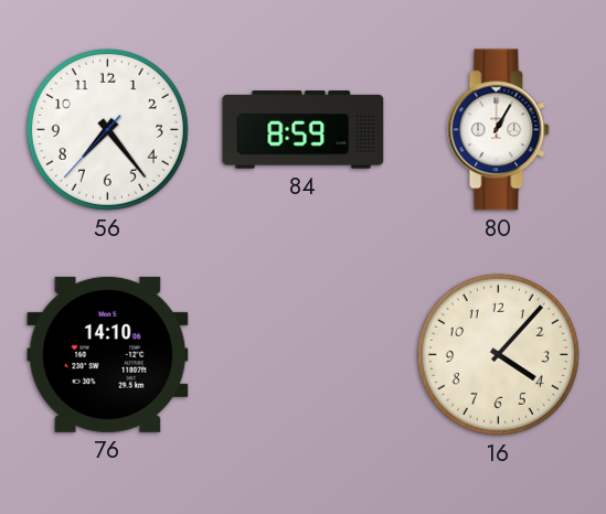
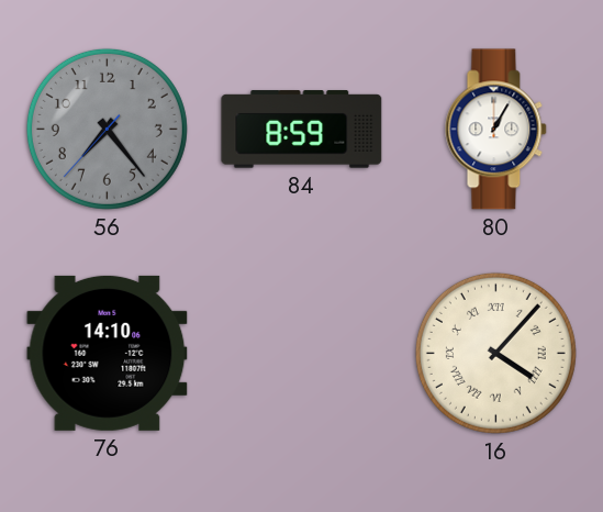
56 dial: white -> grey (107, 129)
16 numerals: Arabic -> Roman (495, 353)
